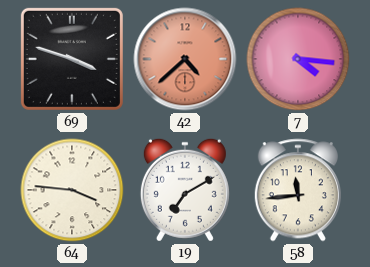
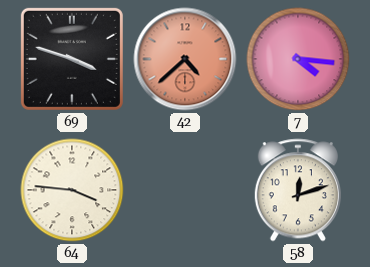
19: 7:10 -> none (185, 190)
58: 11:44 -> 12:12 (298, 190)
